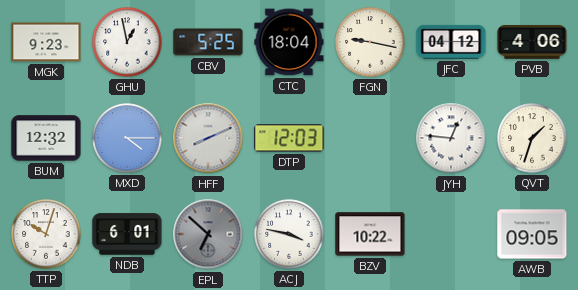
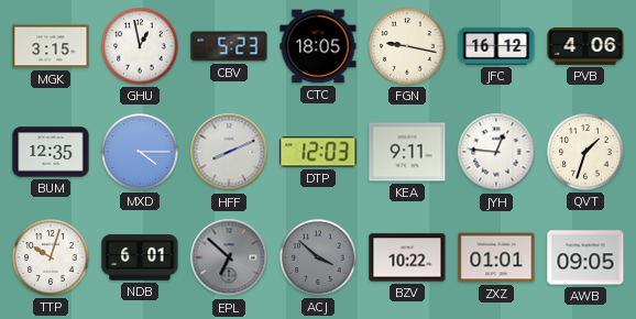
MGK: 9:23 -> 3:15 (51, 46)
CBV: 5:25 -> 5:23 (229, 46)
CTC: 18:04 -> 18:05 (318, 46)
JFC: 04:12 -> 16:12 (496, 46)
BUM: 12:32 -> 12:35 (51, 152)
KEA: none -> 9:11 (407, 152)
ACJ: 3:47 -> 3:52 (318, 257)
ACJ dial: white -> grey (318, 257)
ZXZ: none -> 01:01 (496, 257)
